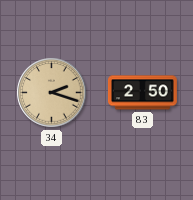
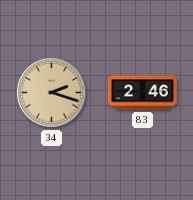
83: 2:50 -> 2:46 (143, 93)
